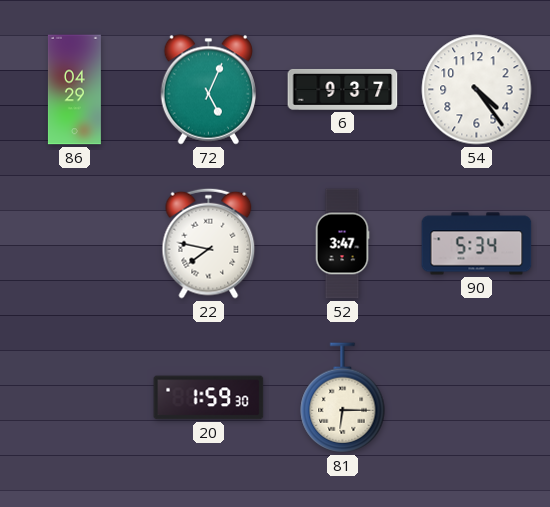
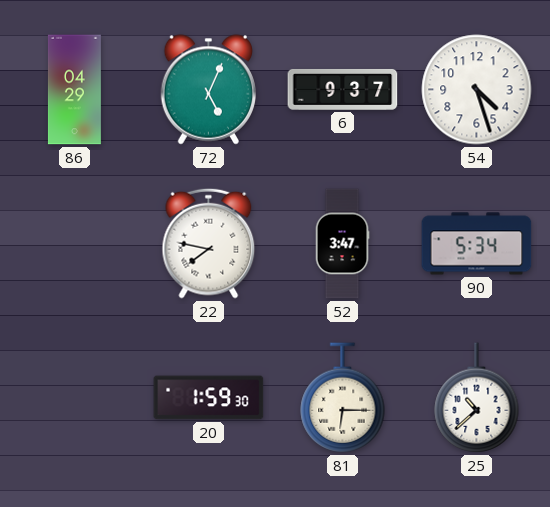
54: 4:24 -> 4:27 (477, 90)
25: none -> 10:38 (477, 398)
